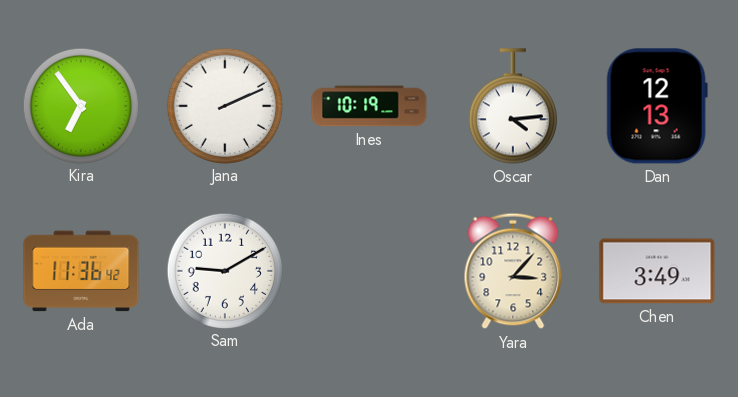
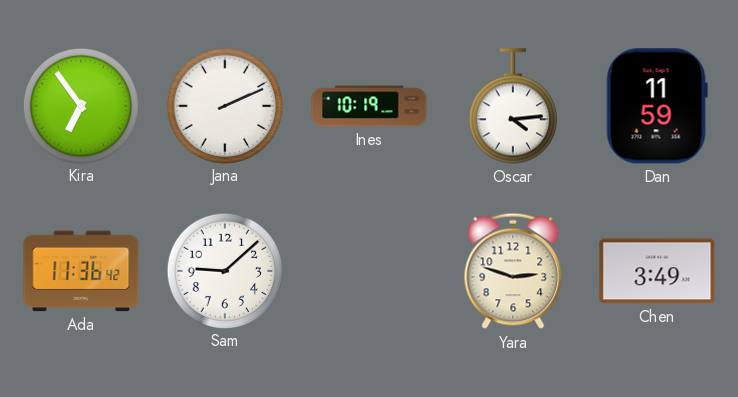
Dan: 12:13 -> 11:59 (657, 106)
Sam: 9:10 -> 9:08 (224, 270)
Yara: 3:07 -> 2:48 (513, 271)
